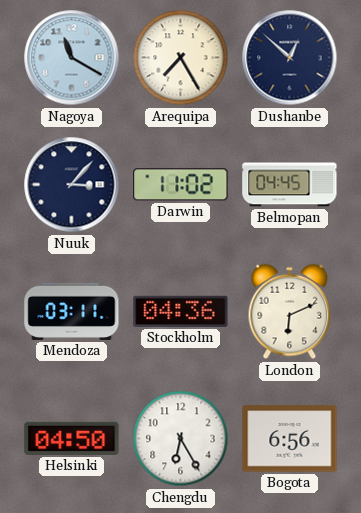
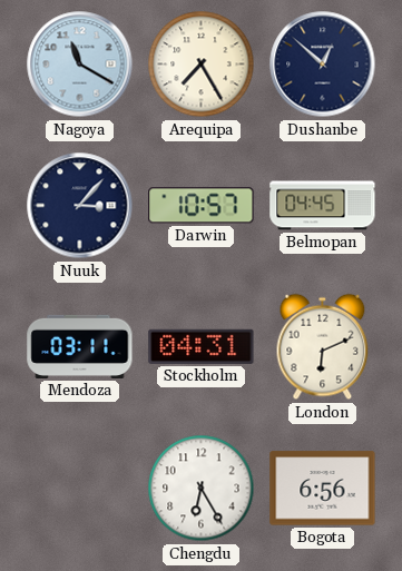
Darwin: 11:02 -> 10:57 (202, 206)
Stockholm: 04:36 -> 04:31 (202, 346)
Helsinki: 04:50 -> none (72, 438)
